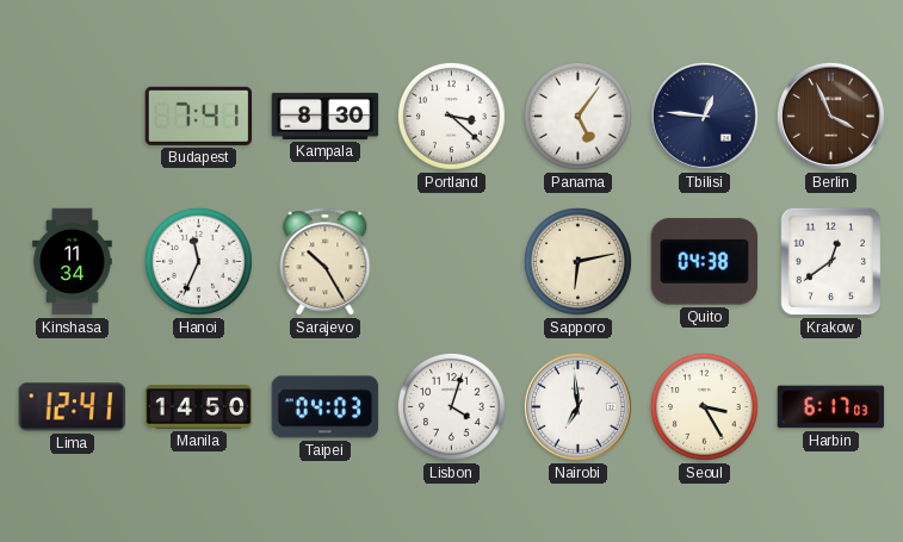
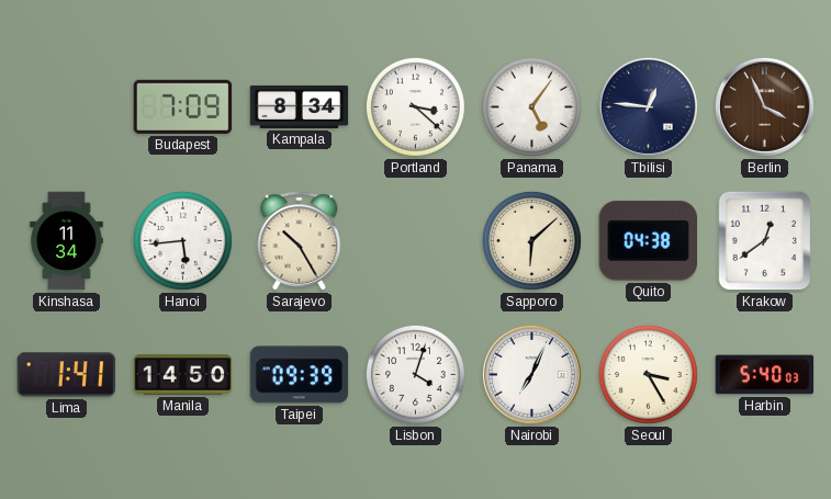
Budapest: 7:41 -> 7:09 (183, 106)
Kampala: 8:30 -> 8:34 (300, 106)
Hanoi: 11:34 -> 5:44 (182, 240)
Sapporo: 6:13 -> 6:08 (531, 240)
Lima: 12:41 -> 1:41 (67, 375)
Taipei: 04:03 -> 09:39 (300, 375)
Nairobi: 6:59 -> 7:04 (531, 374)
Harbin: 6:17 -> 5:40 (765, 375)
